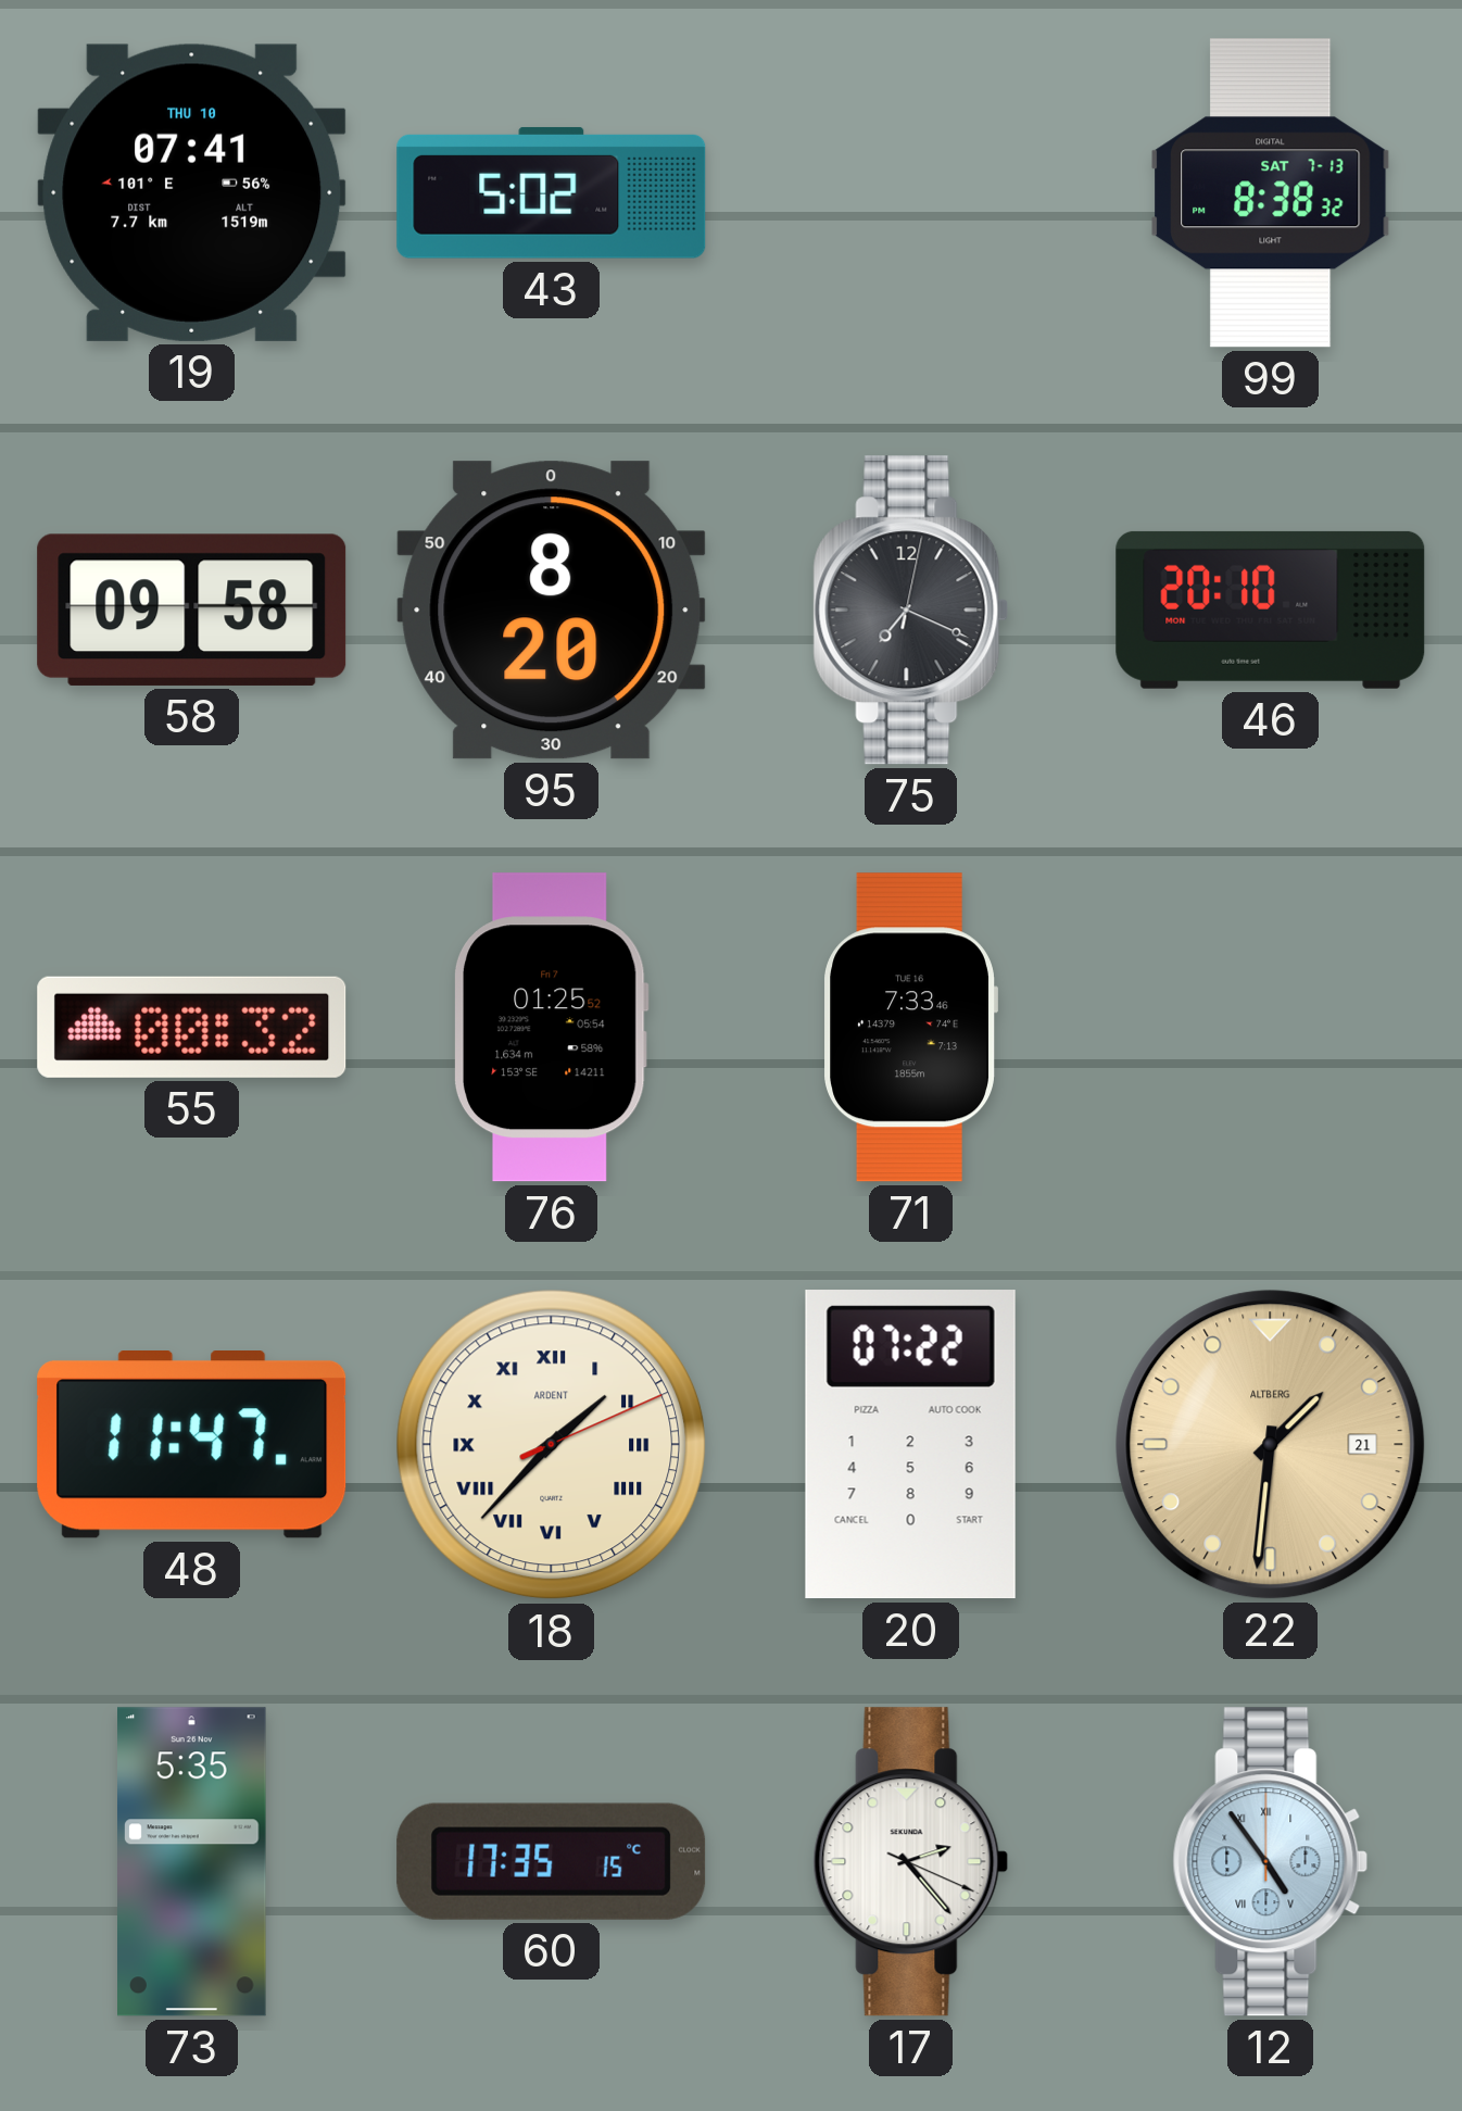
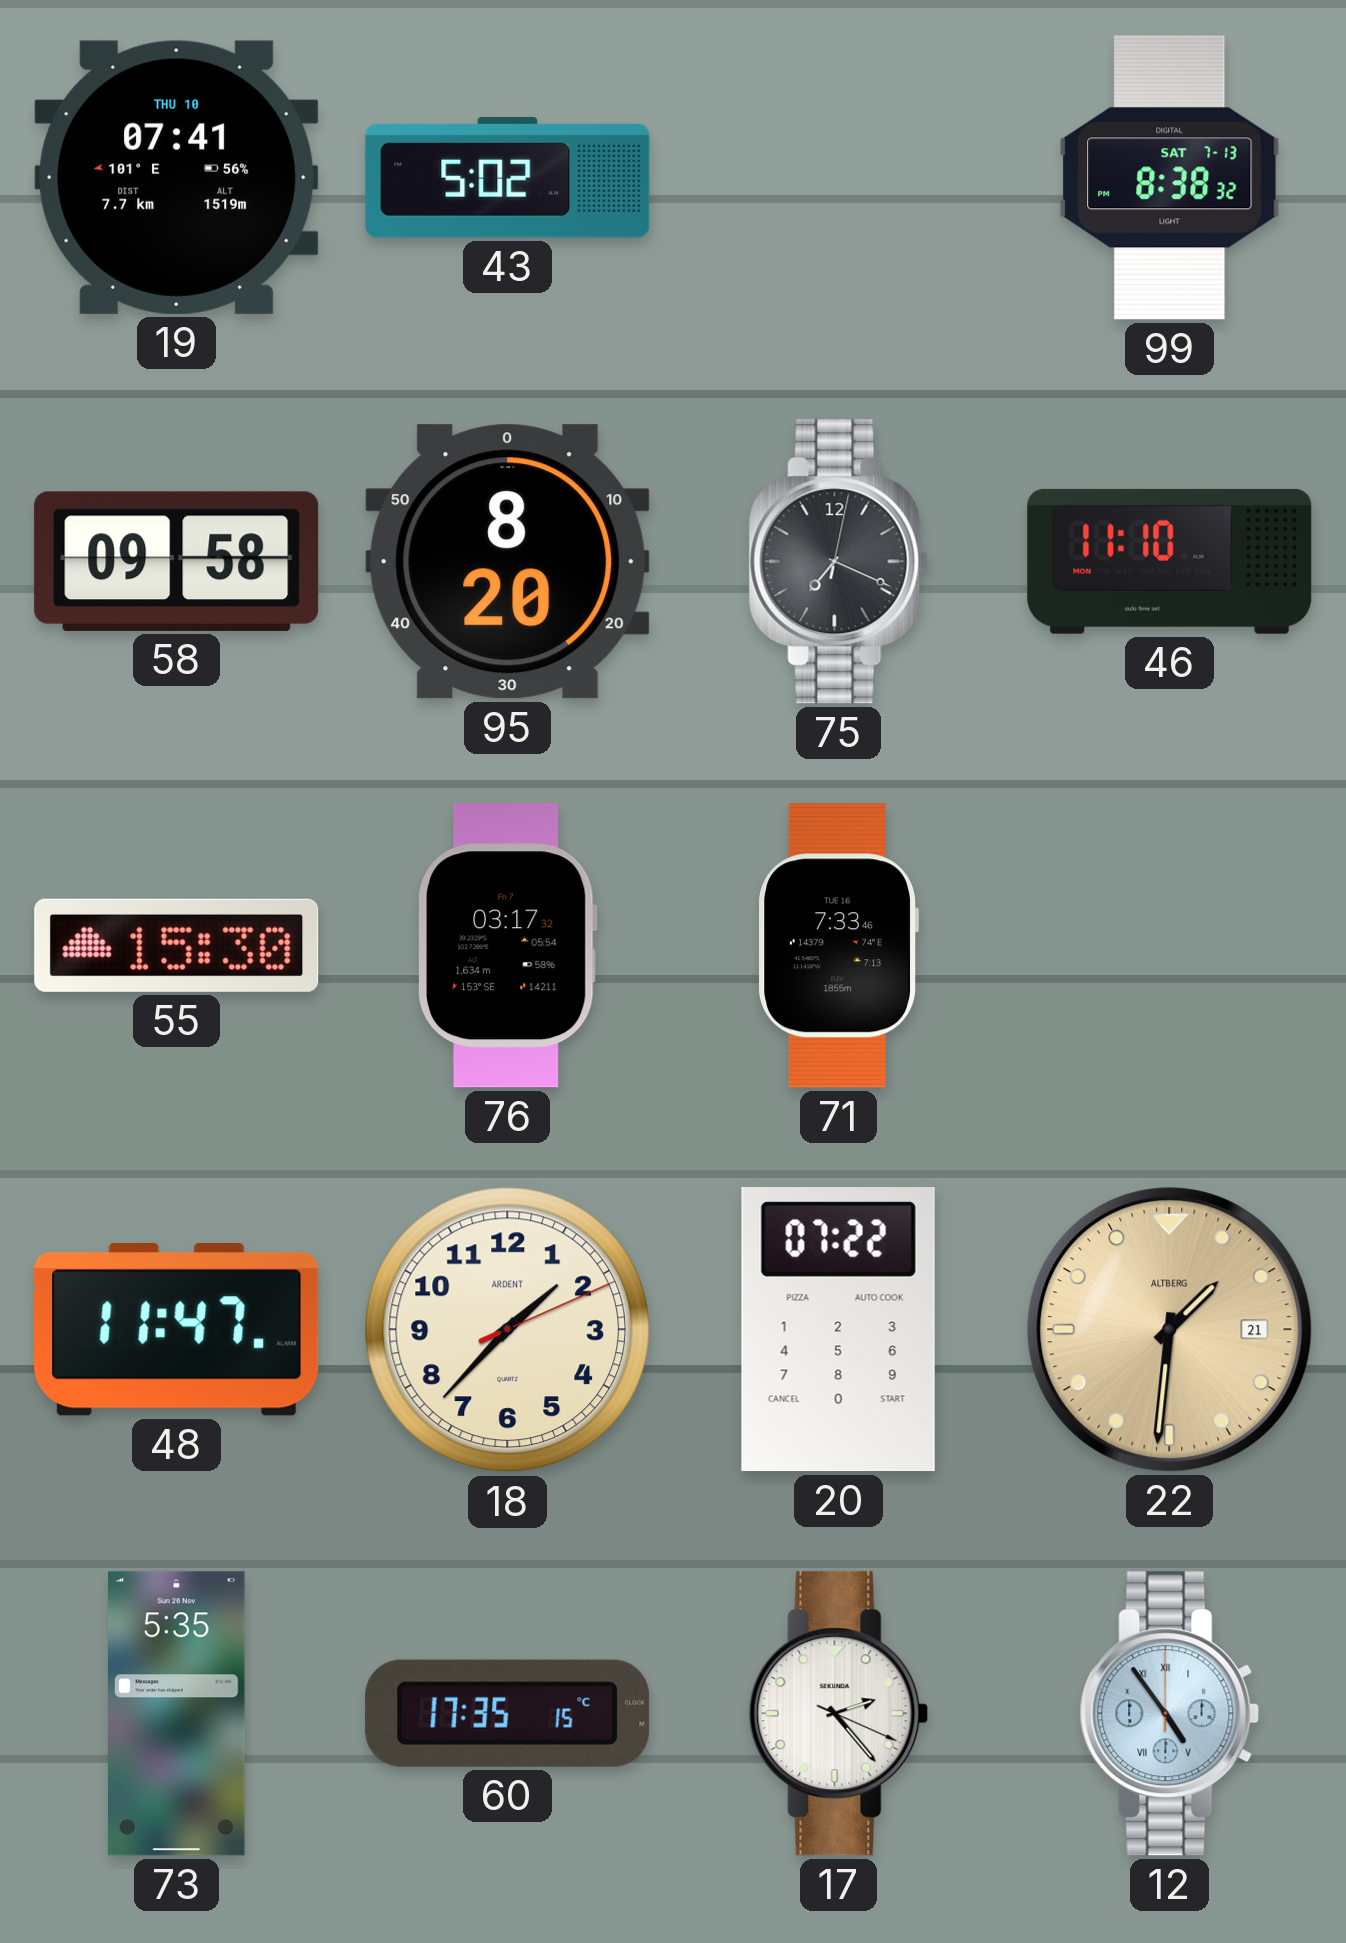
46: 20:10 -> 11:10 (1170, 561)
55: 00:32 -> 15:30 (177, 945)
76: 01:25 -> 03:17 (507, 946)
18 numerals: Roman -> Arabic (508, 1330)
